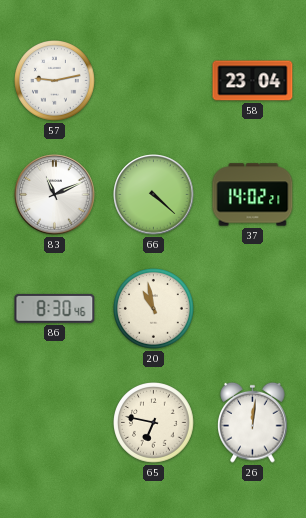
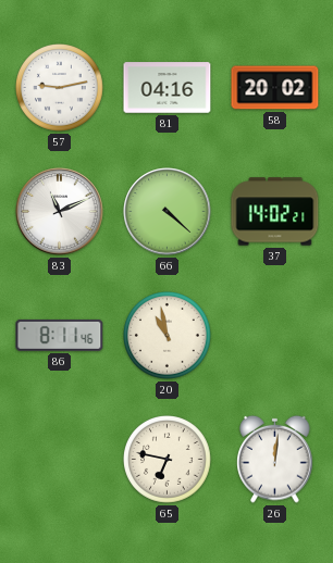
81: none -> 04:16 (168, 88)
58: 23:04 -> 20:02 (275, 88)
86: 8:30 -> 8:11 (60, 335)
